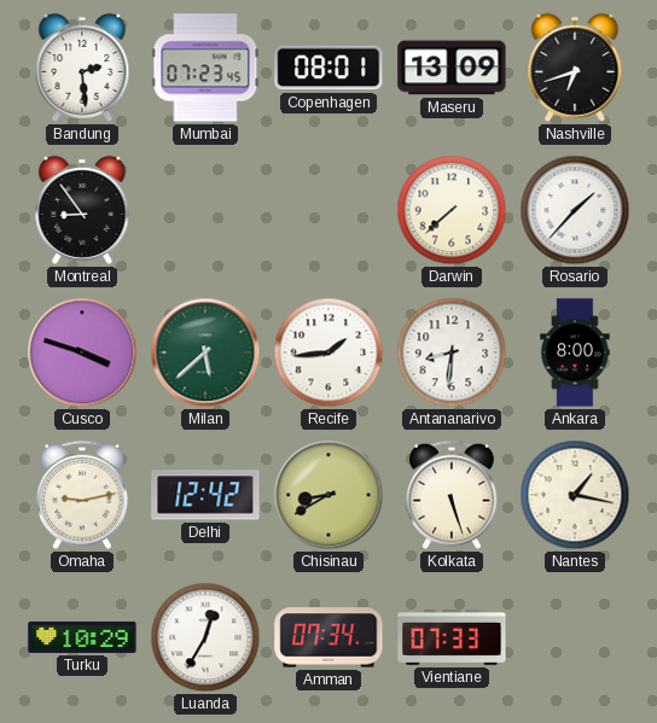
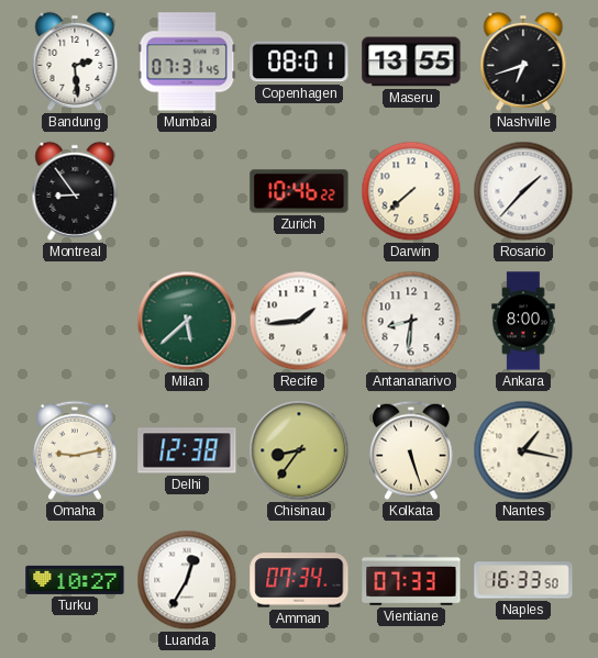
Mumbai: 07:23 -> 07:31 (187, 62)
Maseru: 13:09 -> 13:55 (411, 62)
Zurich: none -> 10:46 (299, 191)
Cusco: 3:48 -> none (82, 352)
Delhi: 12:42 -> 12:38 (187, 450)
Chisinau: 8:40 -> 8:36 (299, 450)
Turku: 10:29 -> 10:27 (75, 580)
Naples: none -> 16:33 (523, 580)
